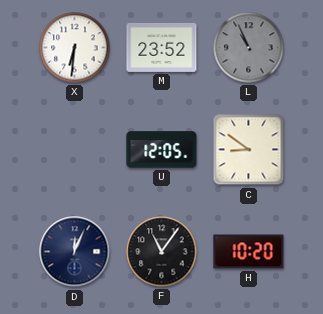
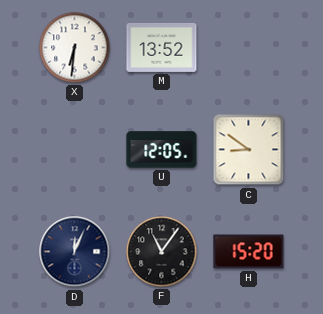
M: 23:52 -> 13:52 (162, 47)
L: 10:56 -> none (249, 48)
H: 10:20 -> 15:20 (249, 252)
